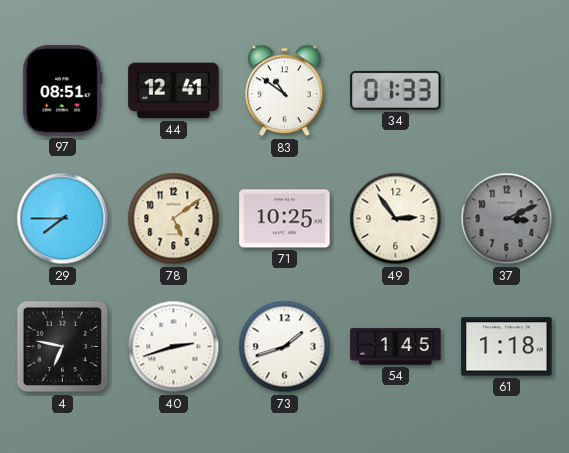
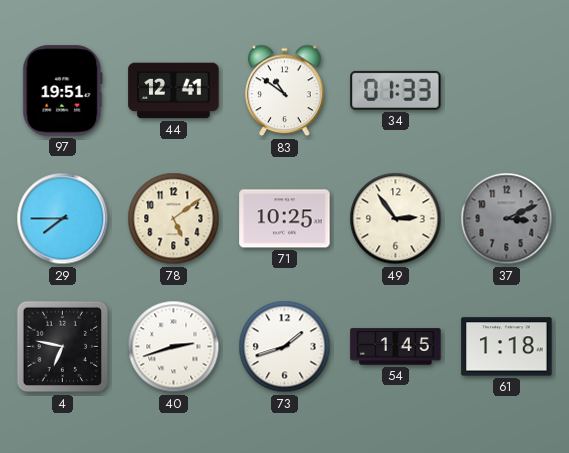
97: 08:51 -> 19:51 (63, 91)
